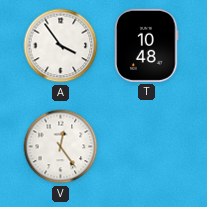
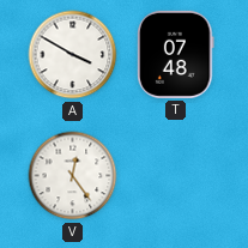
A: 3:54 -> 3:50 (73, 55)
T: 10:48 -> 07:48 (176, 54)
